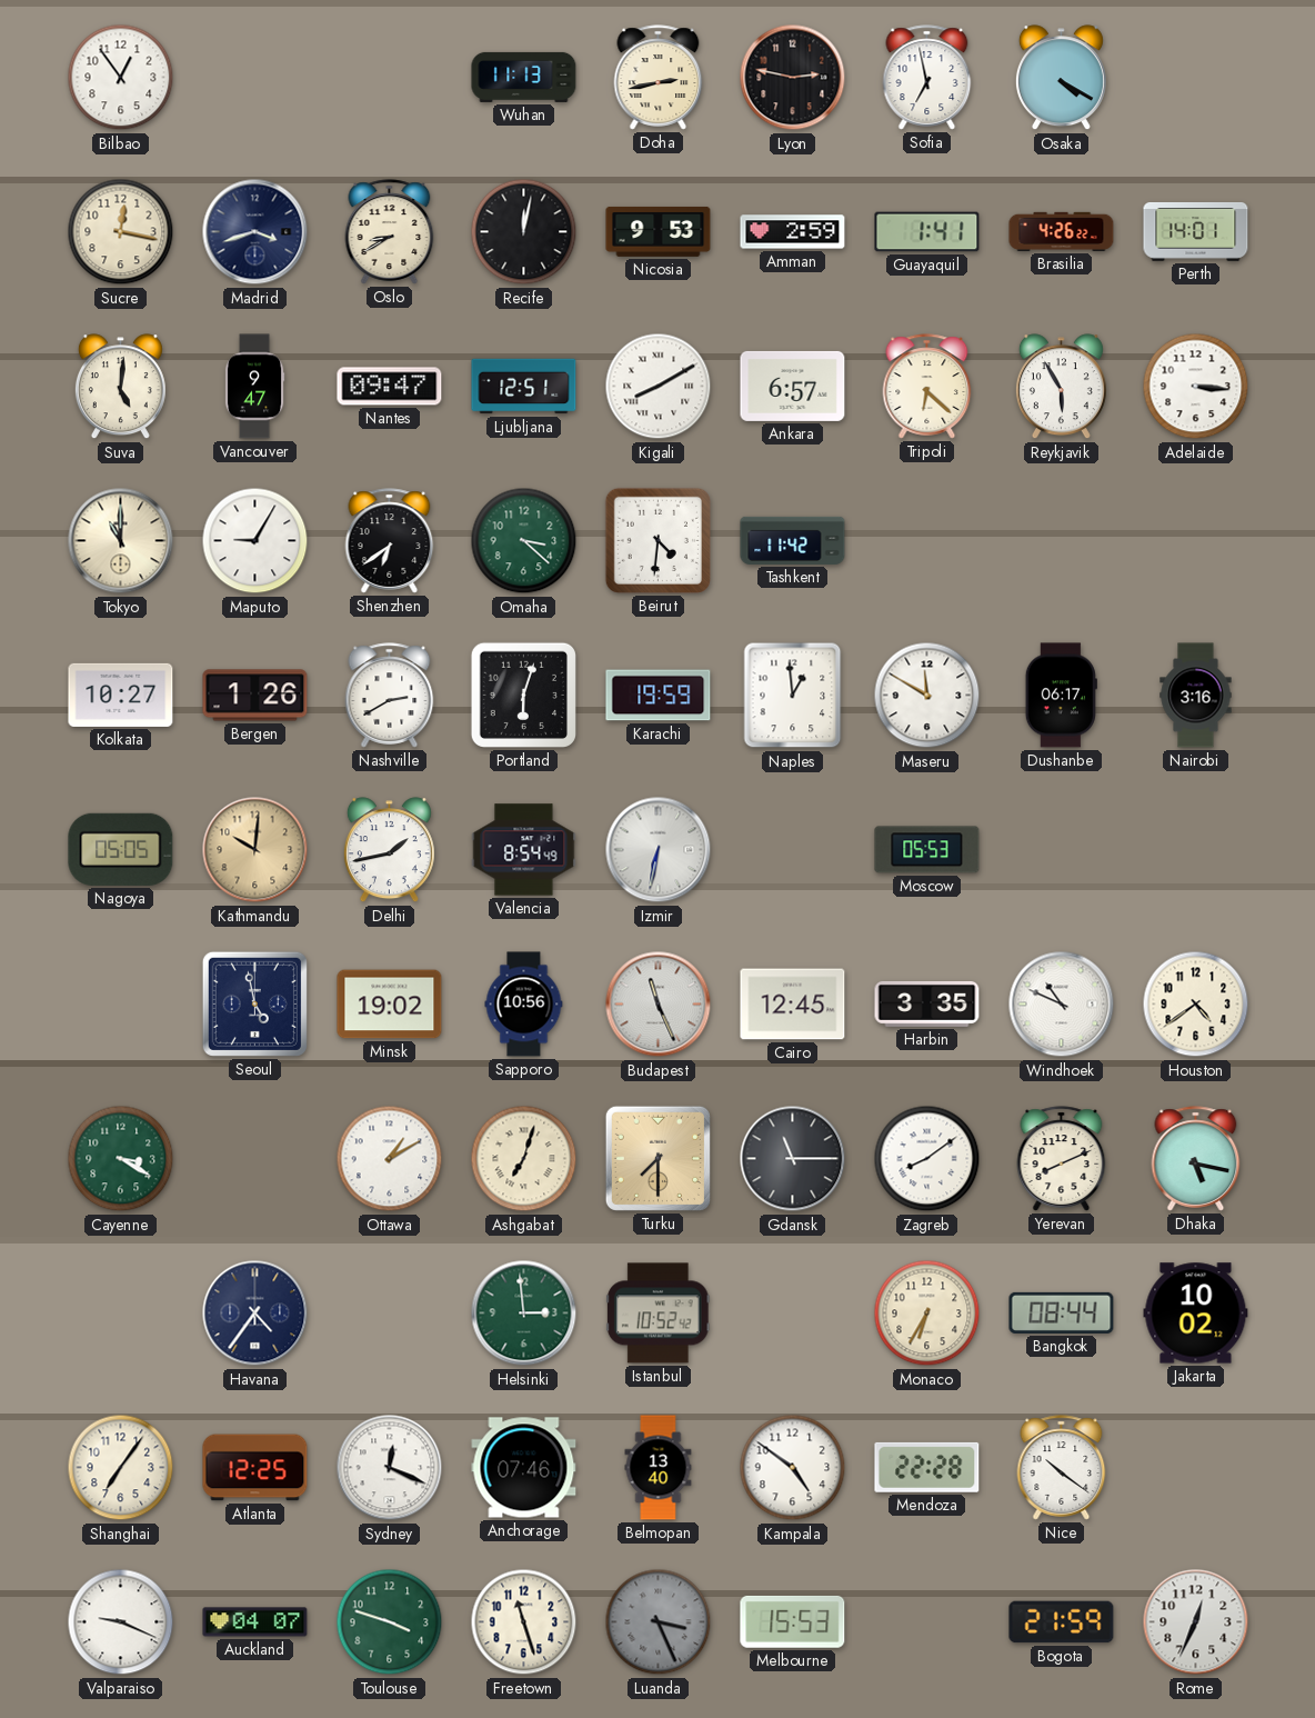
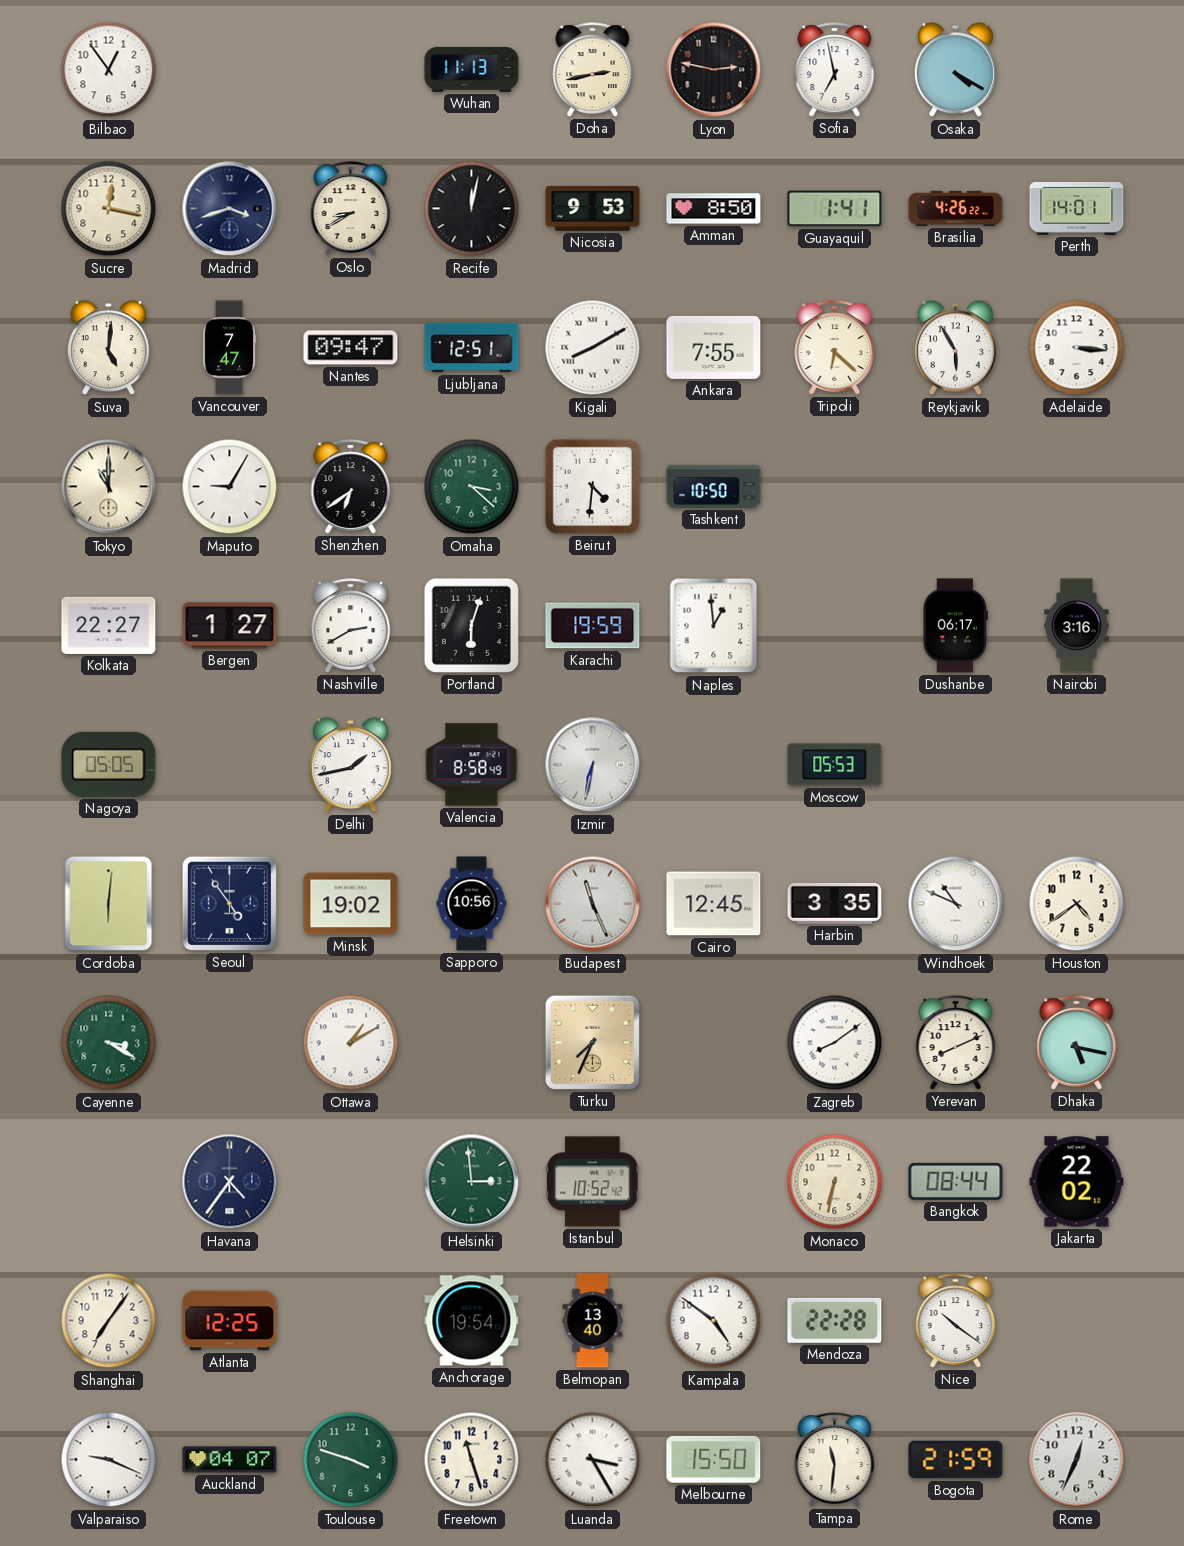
Amman: 2:59 -> 8:50 (714, 209)
Vancouver: 9:47 -> 7:47 (229, 348)
Ankara: 6:57 -> 7:55 (714, 347)
Tashkent: 11:42 -> 10:50 (714, 486)
Kolkata: 10:27 -> 22:27 (109, 625)
Bergen: 1:26 -> 1:27 (230, 626)
Maseru: 11:50 -> none (927, 696)
Kathmandu: 10:01 -> none (255, 850)
Valencia: 8:54 -> 8:58 (472, 765)
Cordoba: none -> 6:01 (109, 904)
Seoul: 4:58 -> 4:54 (229, 903)
Ashgabat: 7:03 -> none (524, 1159)
Turku: 7:30 -> 7:34 (592, 1042)
Gdansk: 11:15 -> none (793, 1159)
Monaco: 6:35 -> 6:32 (835, 1182)
Jakarta: 10:02 -> 22:02 (1077, 1182)
Sydney: 12:19 -> none (390, 1468)
Anchorage: 07:46 -> 19:54 (472, 1321)
Luanda: 3:26 -> 3:25 (593, 1460)
Luanda dial: grey -> white (593, 1460)
Melbourne: 15:53 -> 15:50 (714, 1459)
Tampa: none -> 11:31 (835, 1460)
